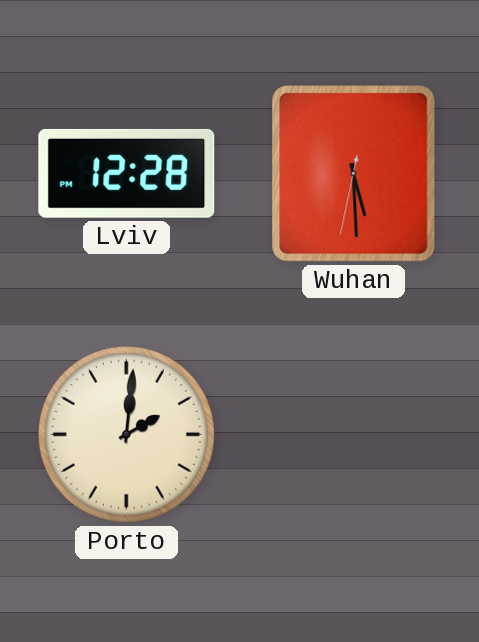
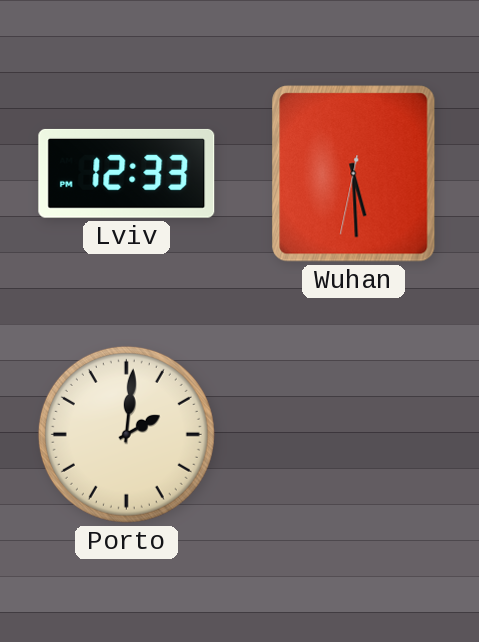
Lviv: 12:28 -> 12:33 (127, 173)
